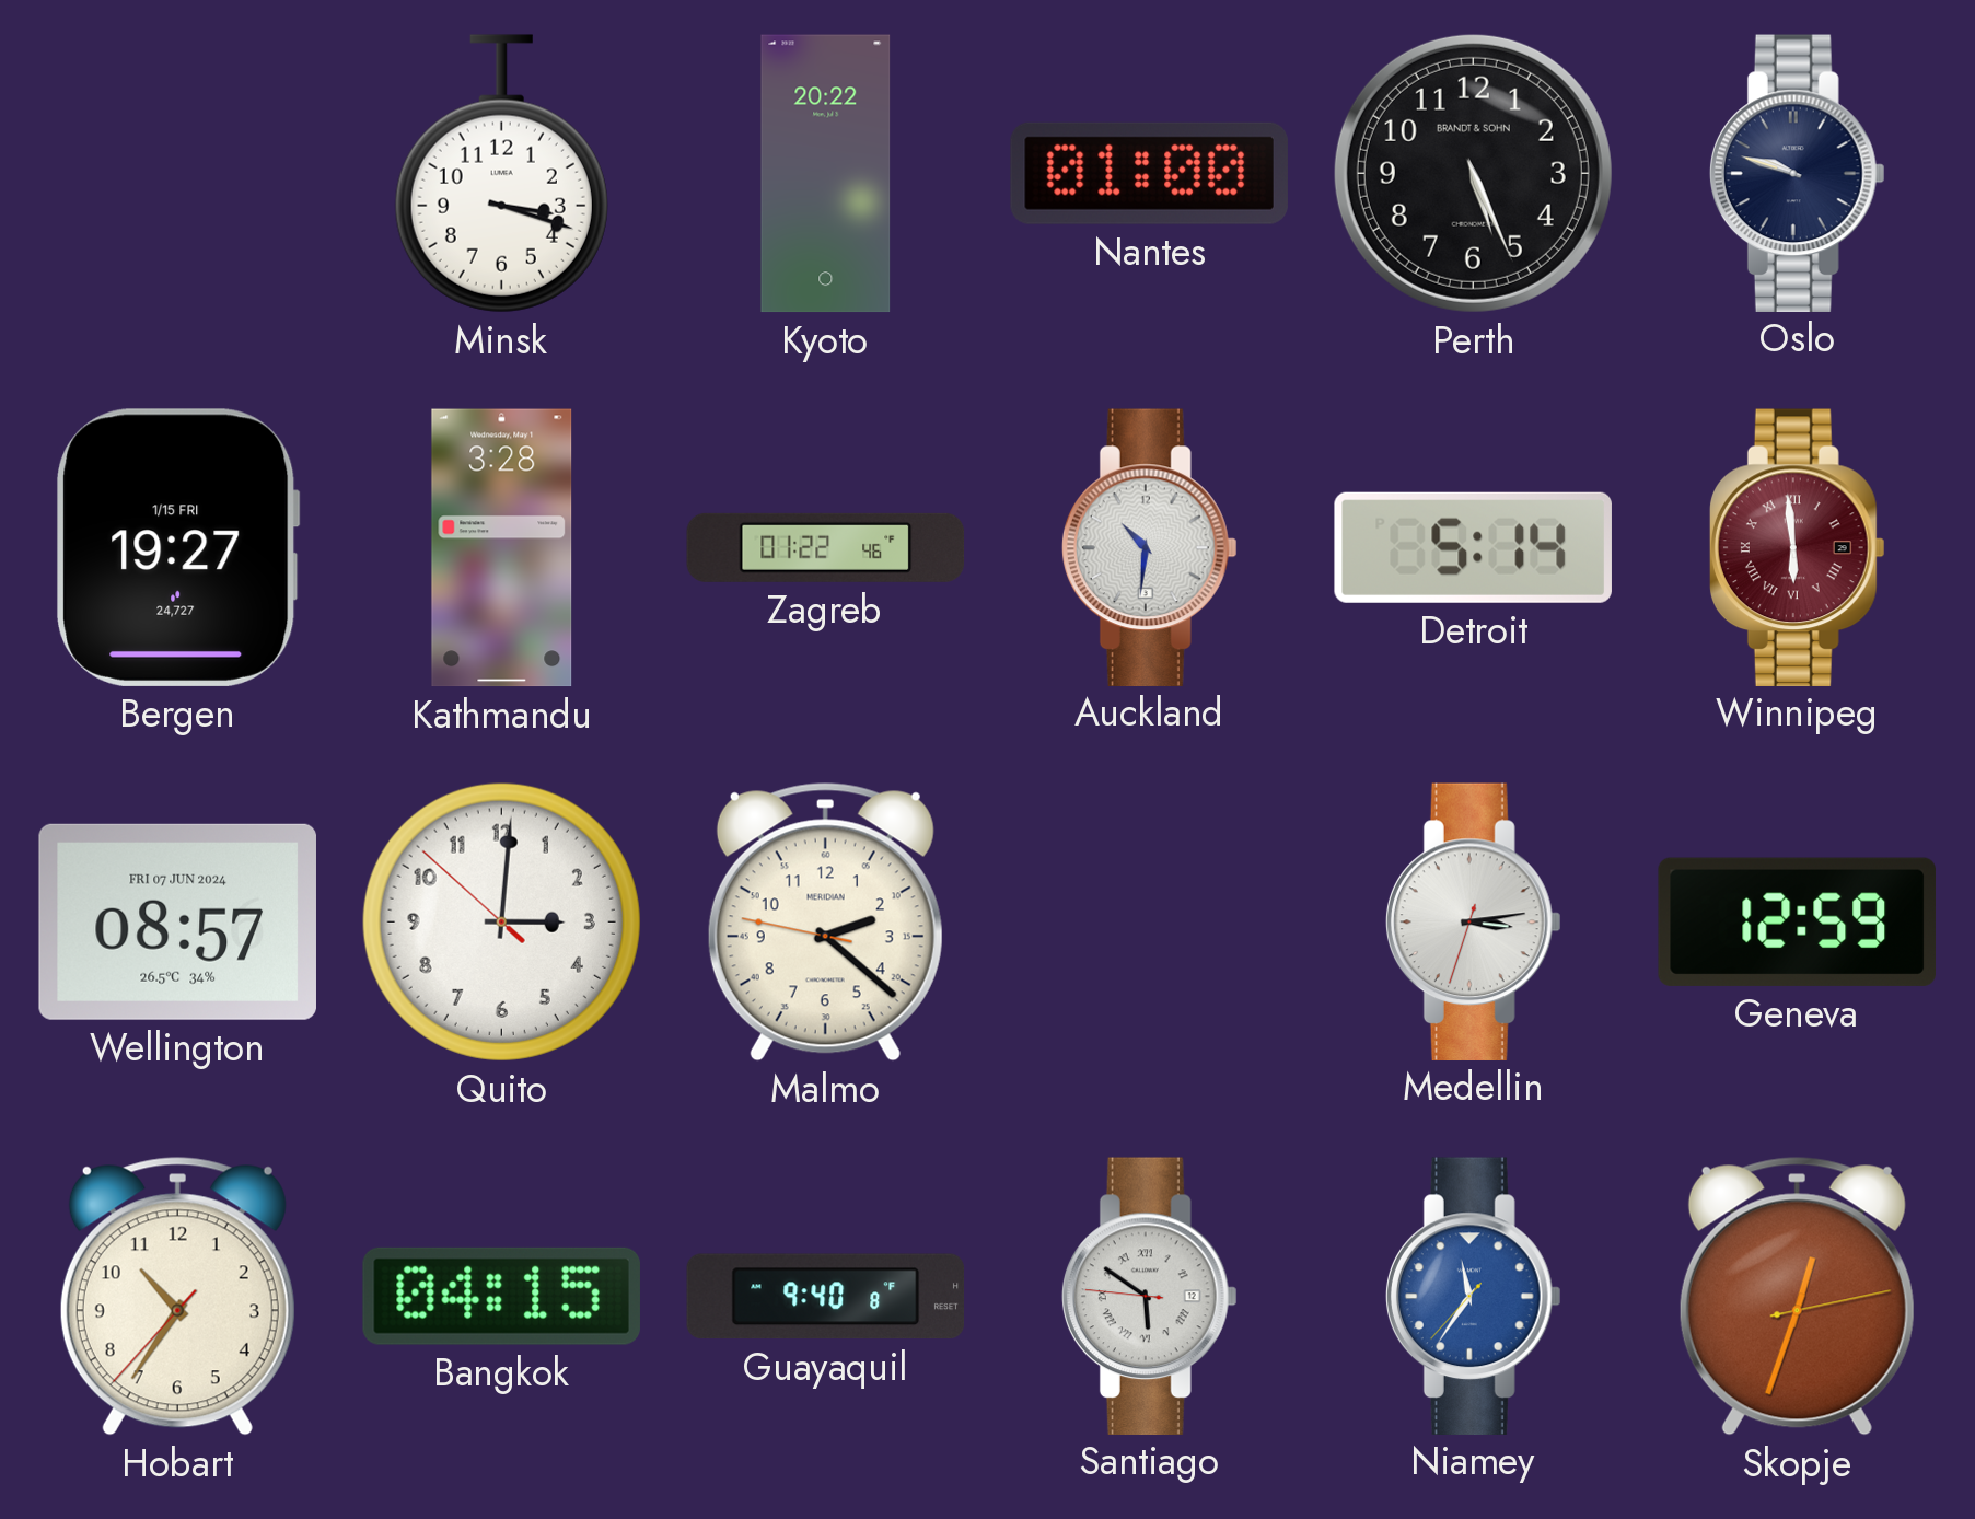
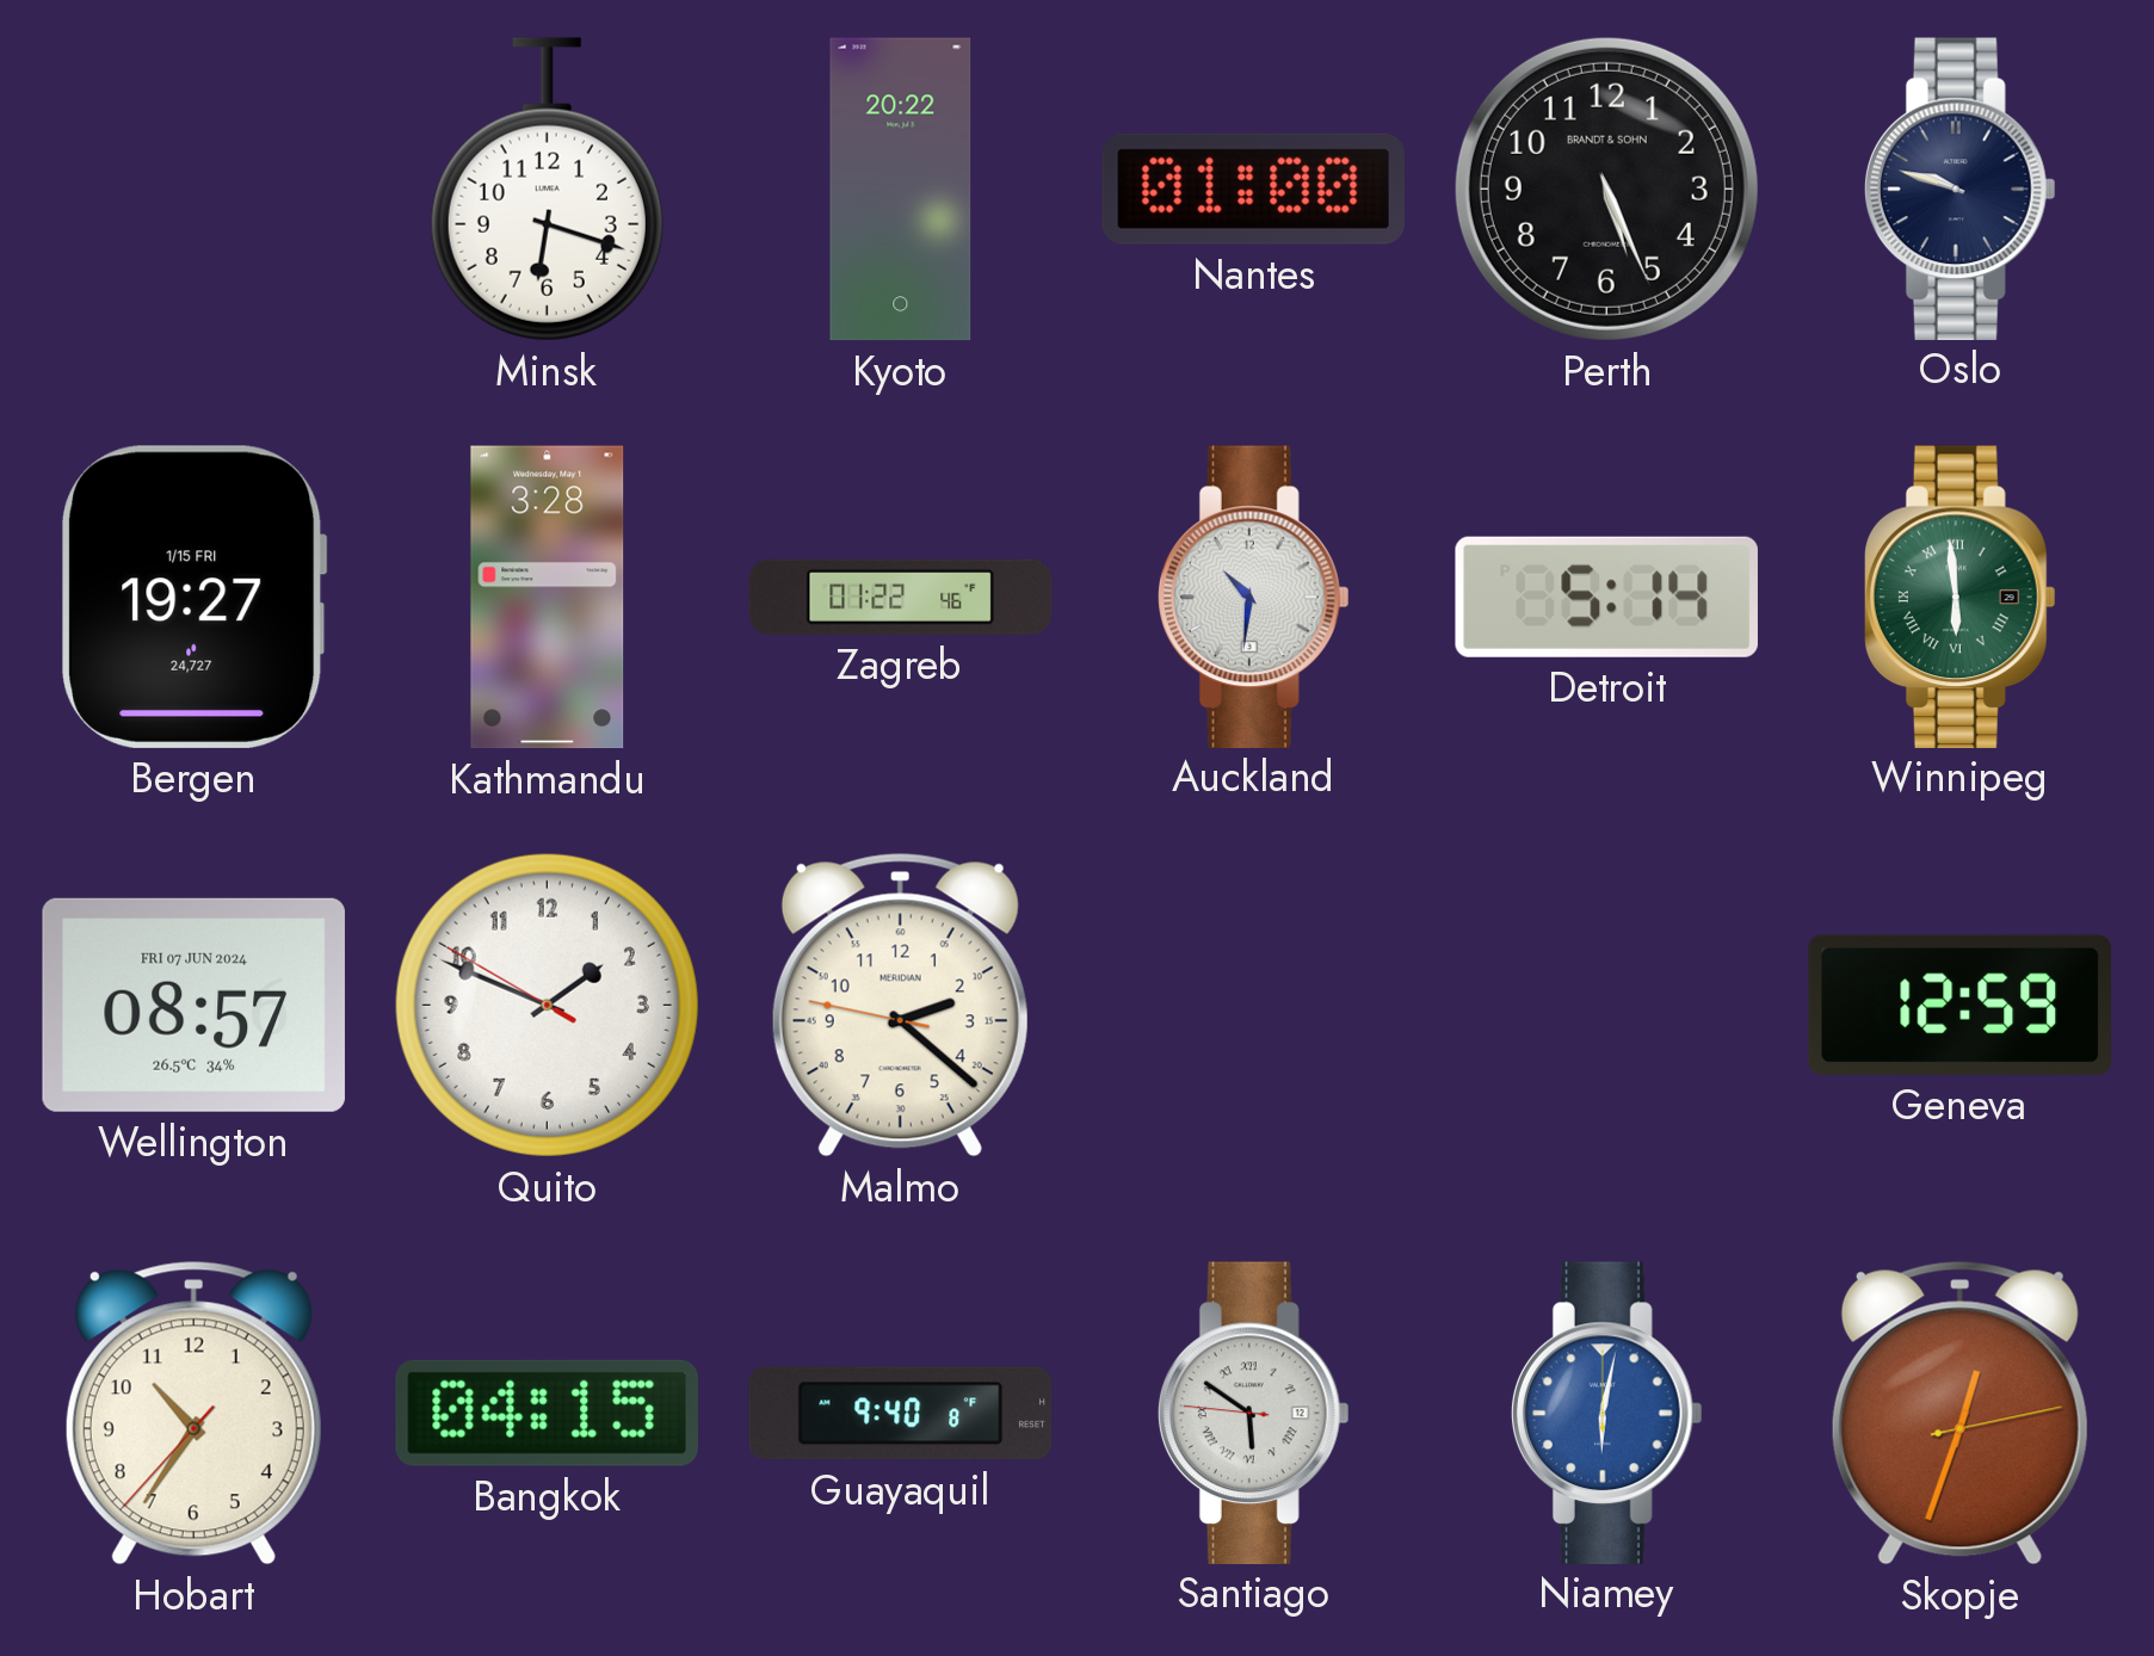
Minsk: 3:18 -> 6:18 (547, 190)
Winnipeg dial: burgundy -> green (1959, 597)
Quito: 3:00 -> 1:48 (547, 1005)
Medellin: 3:13 -> none (1473, 921)
Niamey: 11:35 -> 6:02 (1606, 1413)
